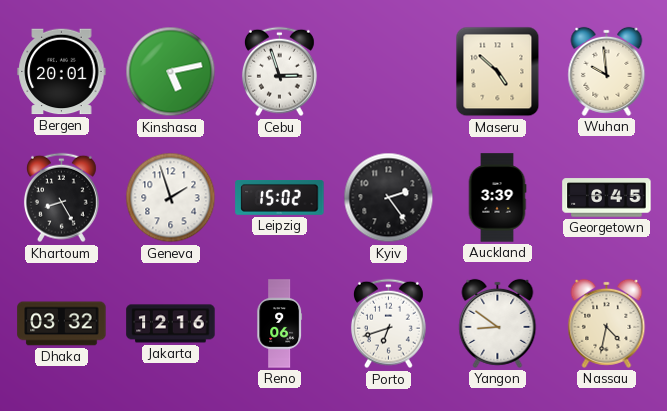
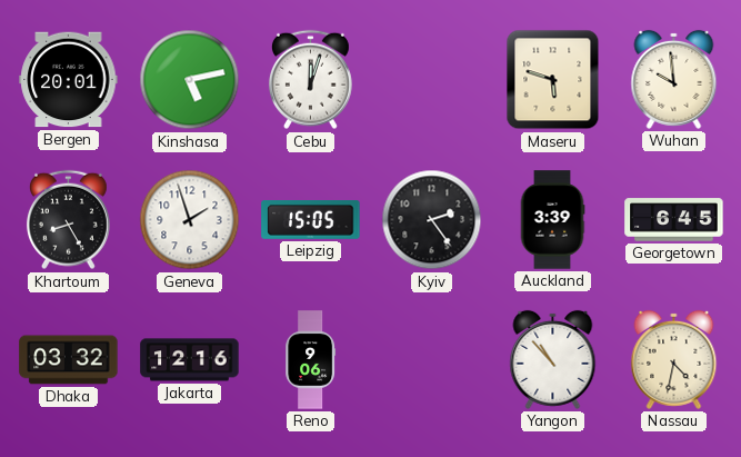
Cebu: 2:57 -> 12:03 (310, 80)
Maseru: 4:52 -> 5:48 (553, 80)
Leipzig: 15:02 -> 15:05 (311, 220)
Porto: 6:42 -> none (388, 324)
Yangon: 8:51 -> 10:53 (553, 359)
